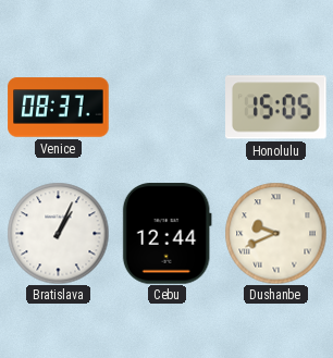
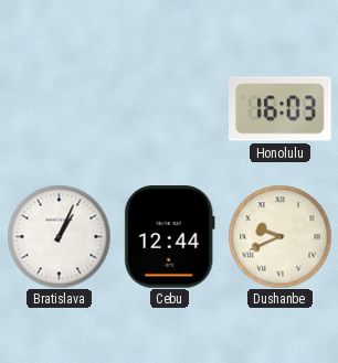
Venice: 08:37 -> none (59, 108)
Honolulu: 15:05 -> 16:03 (281, 109)
